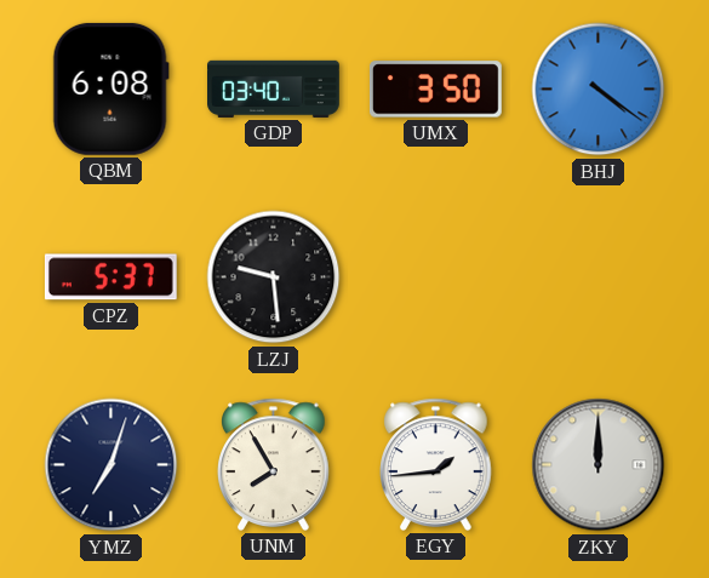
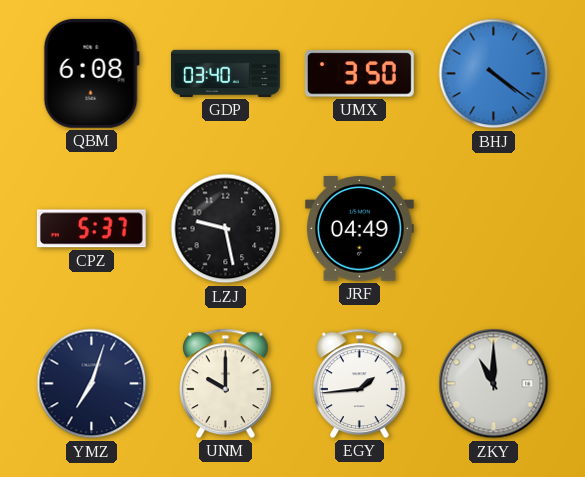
LZJ: 9:29 -> 9:28 (226, 229)
JRF: none -> 04:49 (359, 229)
UNM: 7:55 -> 10:00 (226, 383)
ZKY: 12:00 -> 11:00 (494, 384)
